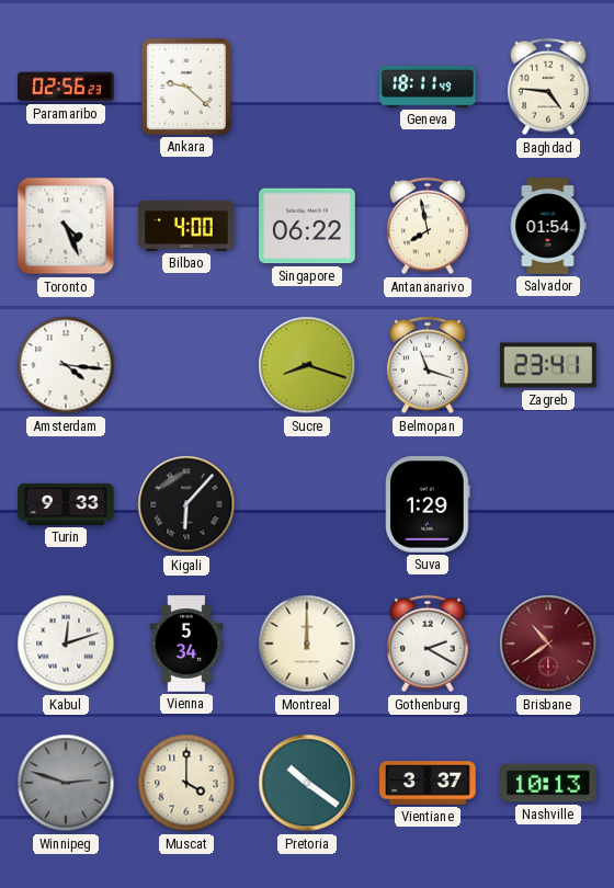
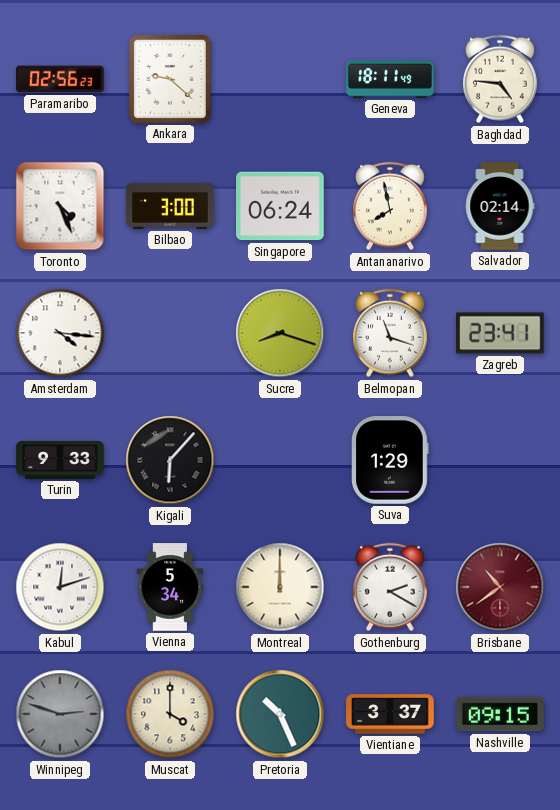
Bilbao: 4:00 -> 3:00 (170, 206)
Singapore: 06:22 -> 06:24 (280, 206)
Salvador: 01:54 -> 02:14 (500, 206)
Pretoria: 10:21 -> 10:26 (280, 714)
Nashville: 10:13 -> 09:15 (500, 714)
